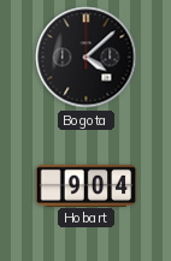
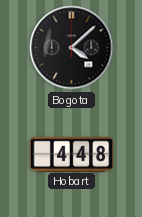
Hobart: 9:04 -> 4:48 (72, 154)
